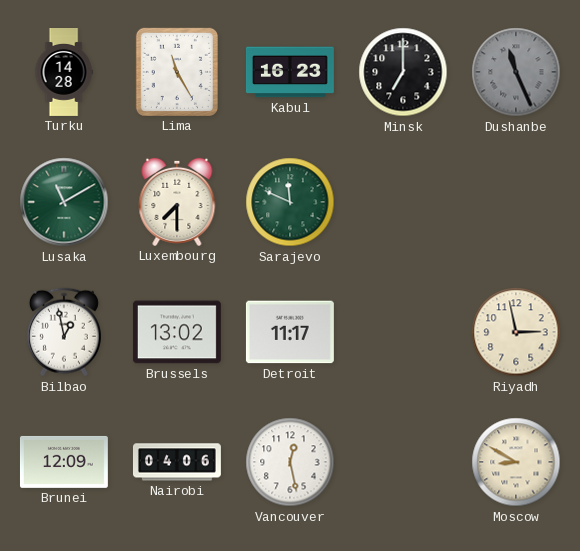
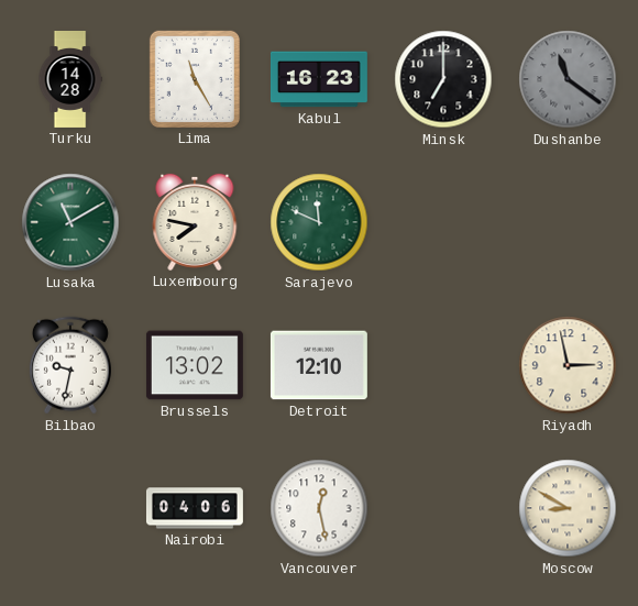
Dushanbe: 11:26 -> 11:21 (568, 79)
Luxembourg: 7:30 -> 7:47 (195, 222)
Bilbao: 12:58 -> 9:32 (70, 365)
Detroit: 11:17 -> 12:10 (319, 365)
Brunei: 12:09 -> none (64, 462)
